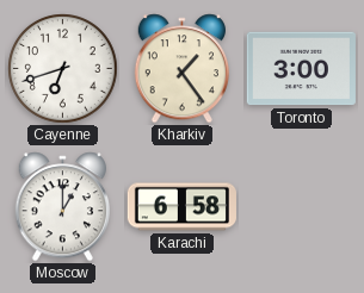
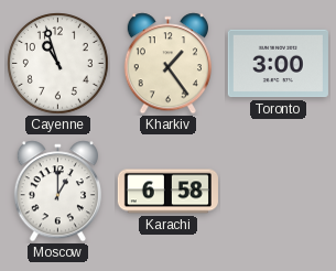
Cayenne: 6:42 -> 10:57 (58, 64)
